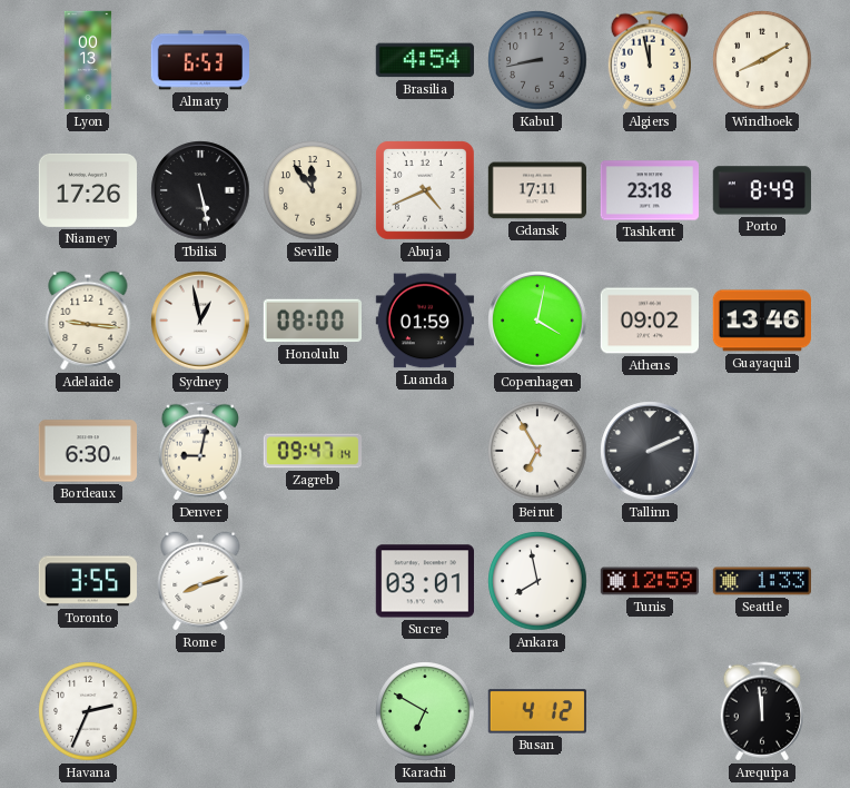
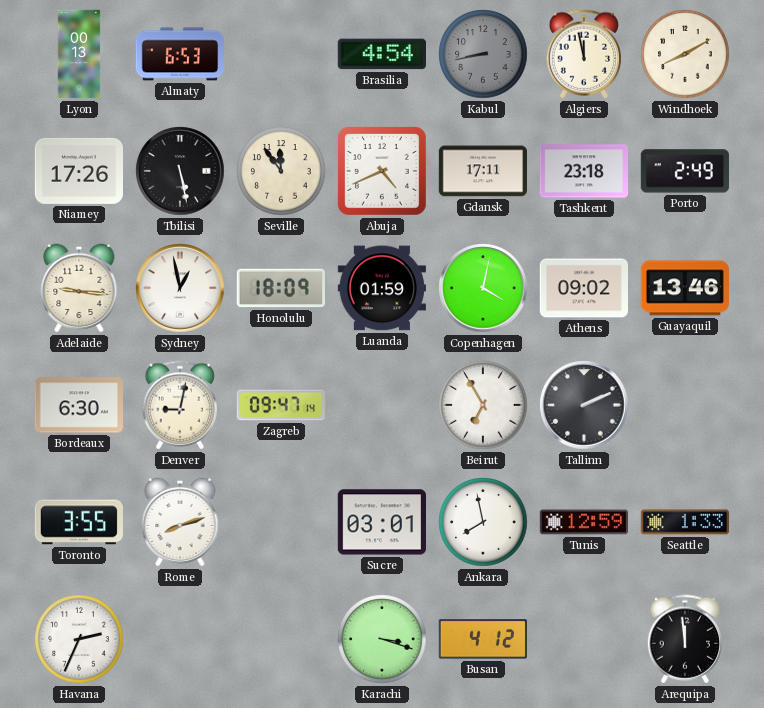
Porto: 8:49 -> 2:49 (685, 171)
Honolulu: 08:00 -> 18:09 (281, 288)
Karachi: 6:50 -> 3:18 (382, 639)
